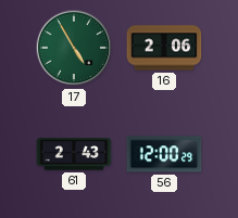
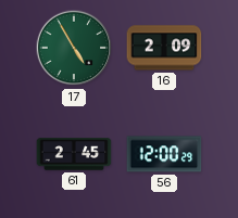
16: 2:06 -> 2:09 (164, 48)
61: 2:43 -> 2:45 (74, 154)
